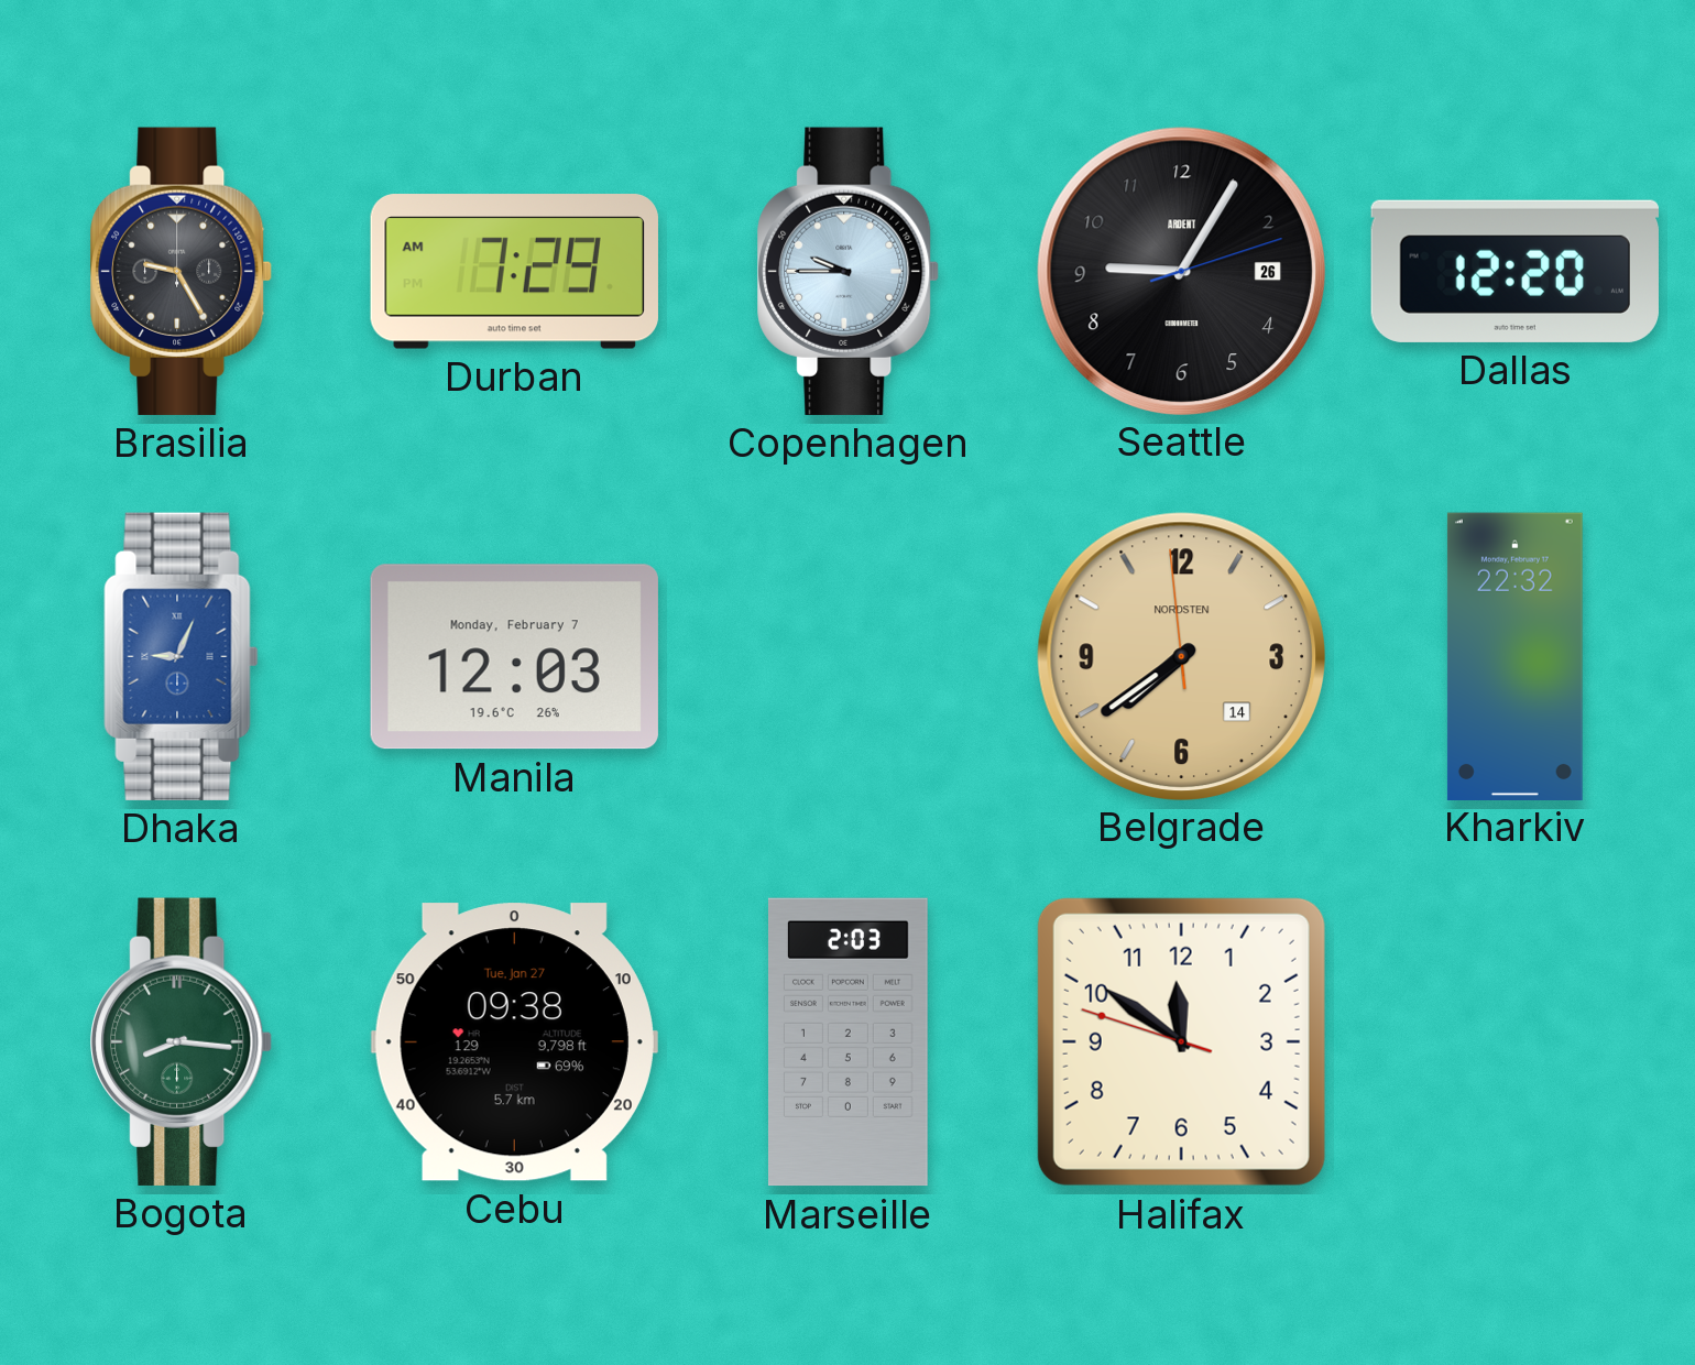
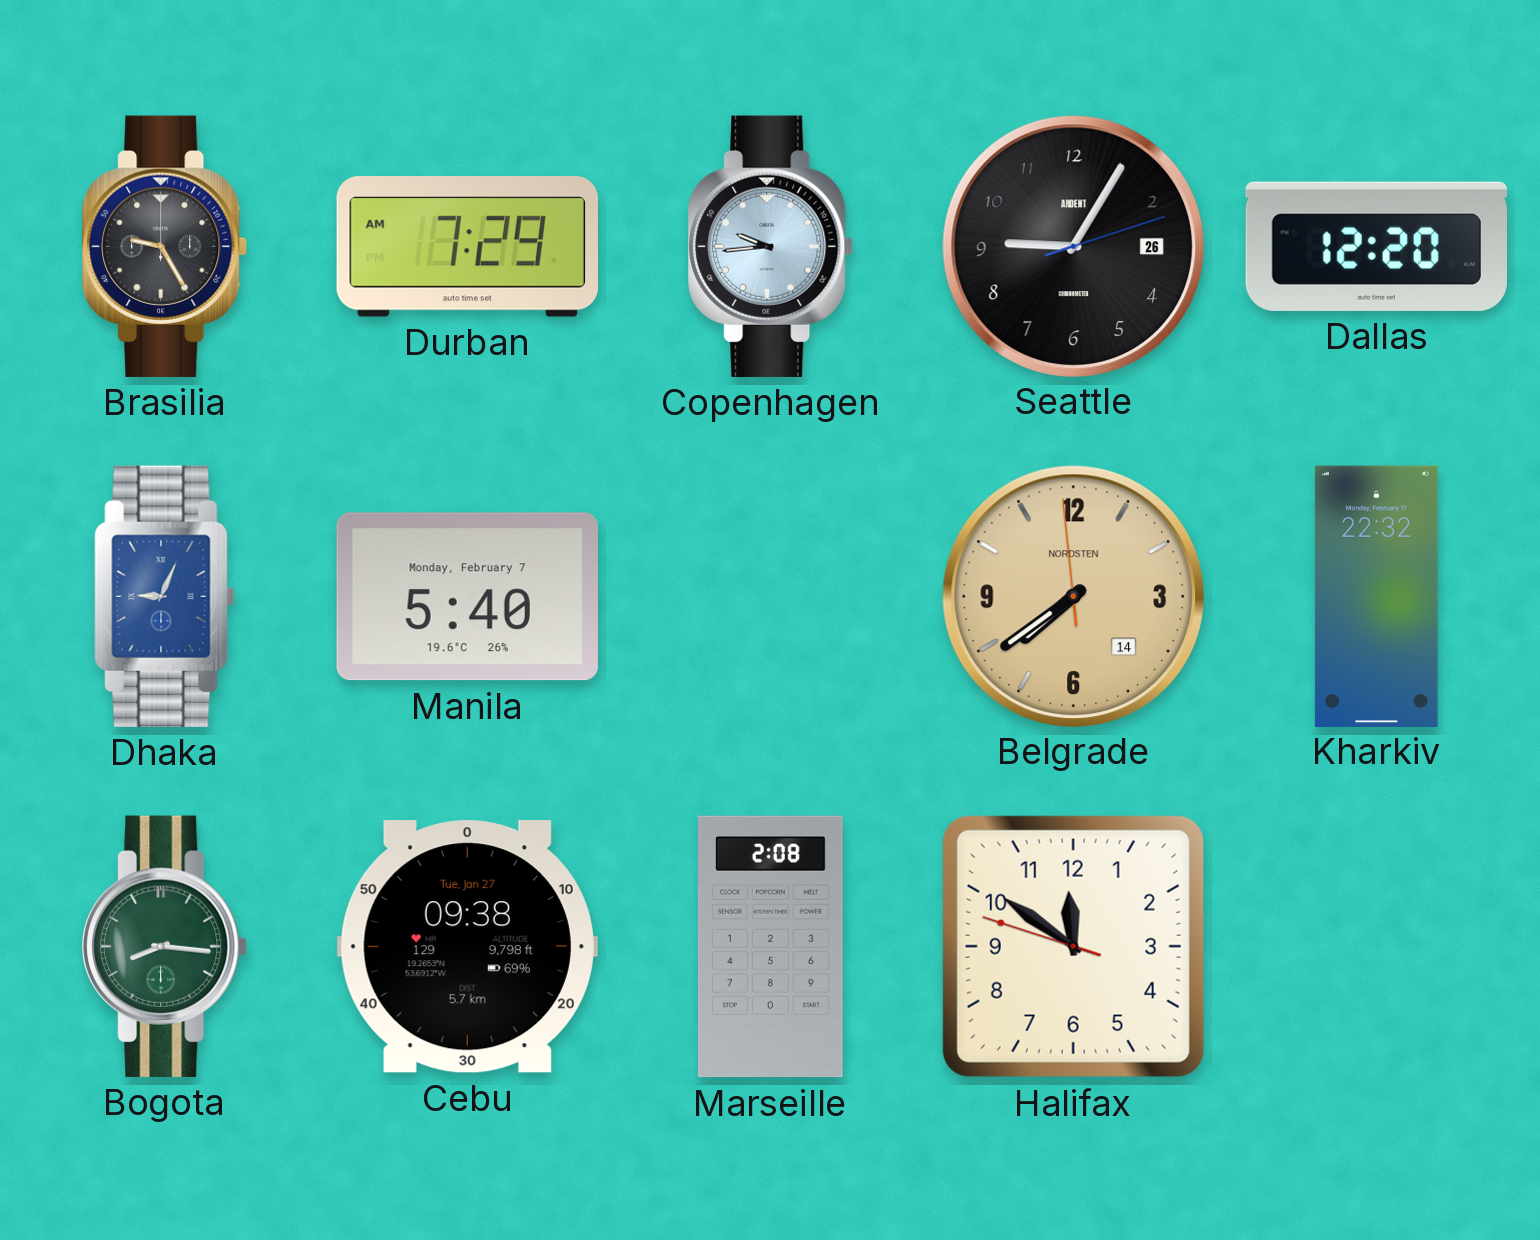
Copenhagen: 9:45 -> 9:44 (771, 246)
Manila: 12:03 -> 5:40 (467, 597)
Marseille: 2:03 -> 2:08 (770, 947)
